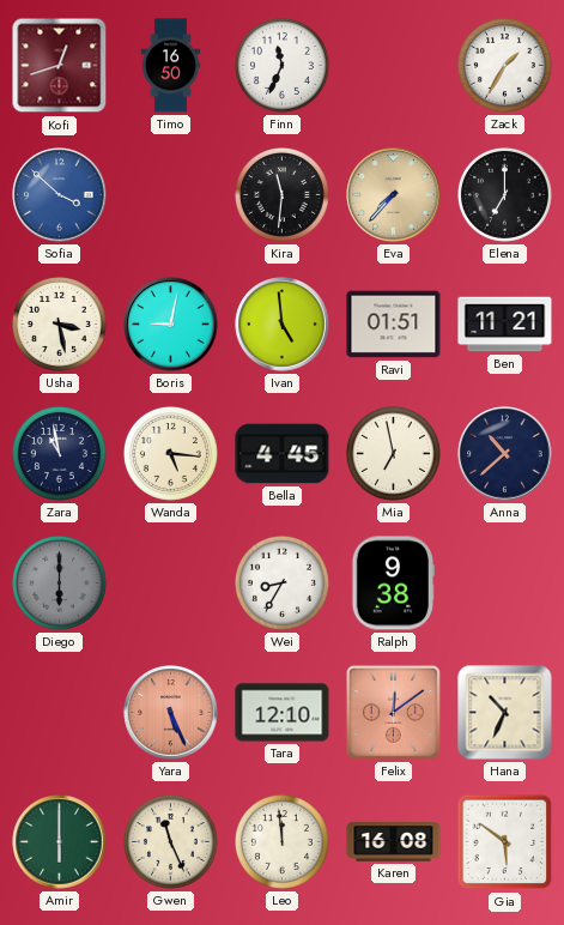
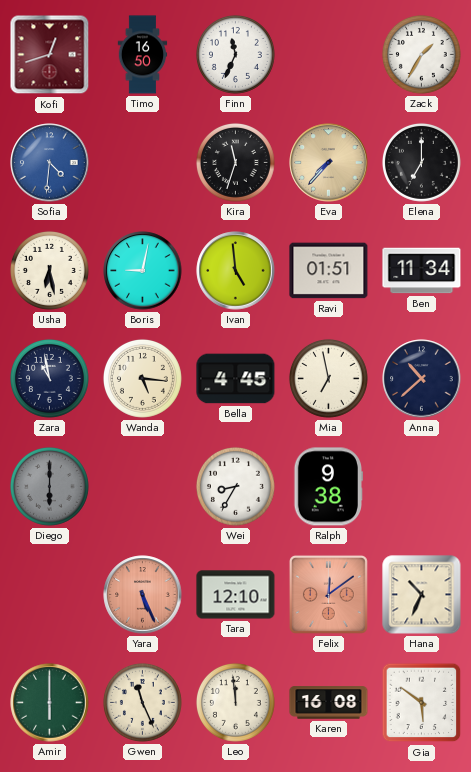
Sofia: 3:52 -> 4:31 (50, 163)
Kira: 11:31 -> 11:33 (235, 162)
Usha: 3:28 -> 6:28 (49, 270)
Ben: 11:21 -> 11:34 (422, 271)
